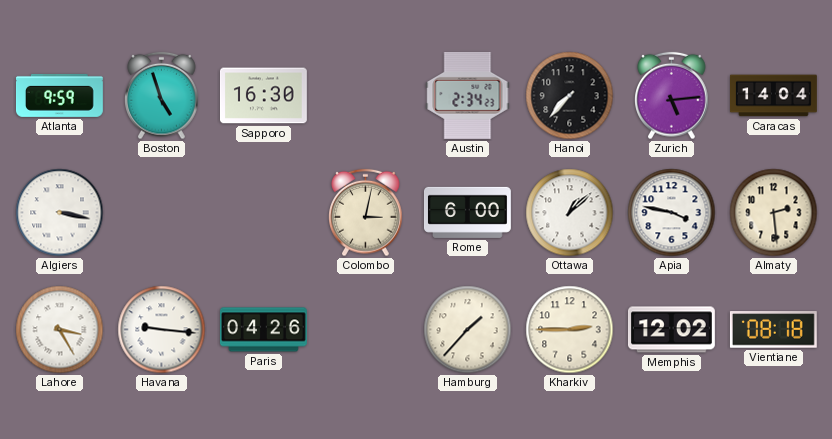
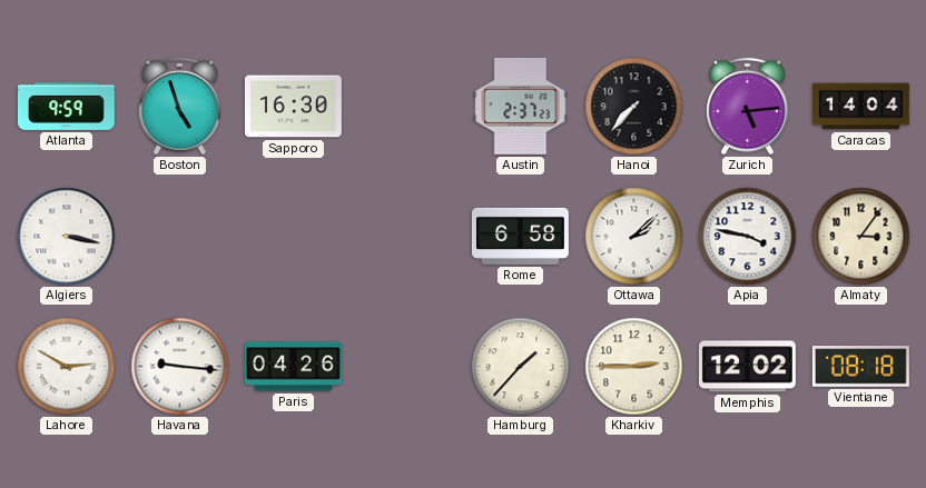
Austin: 2:34 -> 2:37 (521, 106)
Colombo: 3:02 -> none (366, 213)
Rome: 6:00 -> 6:58 (520, 236)
Ottawa: 1:08 -> 2:08 (634, 237)
Almaty: 2:29 -> 3:06 (861, 237)
Lahore: 3:25 -> 2:50 (67, 367)
